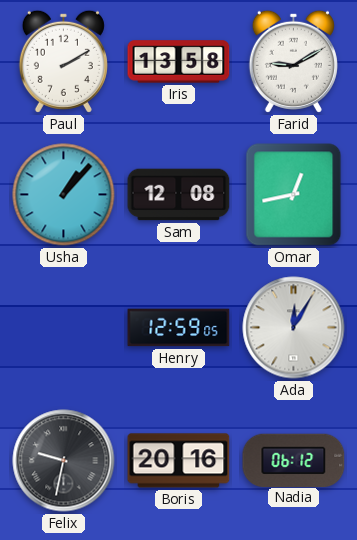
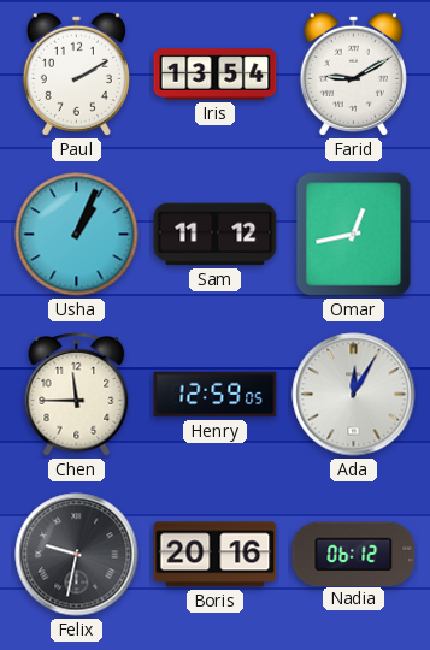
Iris: 13:58 -> 13:54 (216, 75)
Usha: 1:07 -> 1:04 (77, 235)
Sam: 12:08 -> 11:12 (216, 235)
Chen: none -> 11:45 (77, 395)
